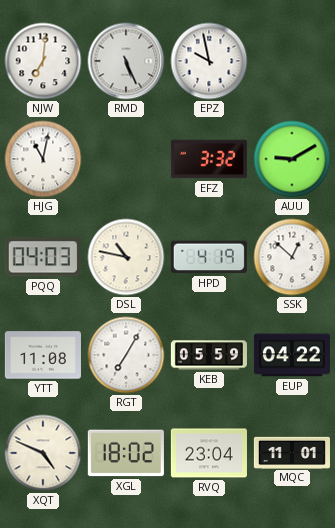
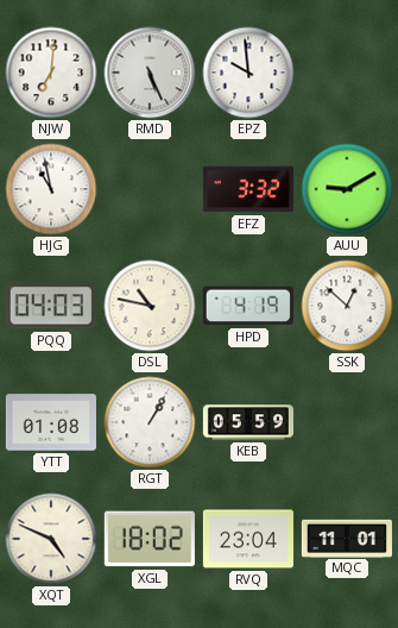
EPZ: 9:58 -> 9:59 (248, 73)
HJG: 11:02 -> 10:58 (51, 189)
YTT: 11:08 -> 01:08 (51, 422)
RGT: 7:05 -> 1:05 (150, 422)
EUP: 04:22 -> none (292, 355)
